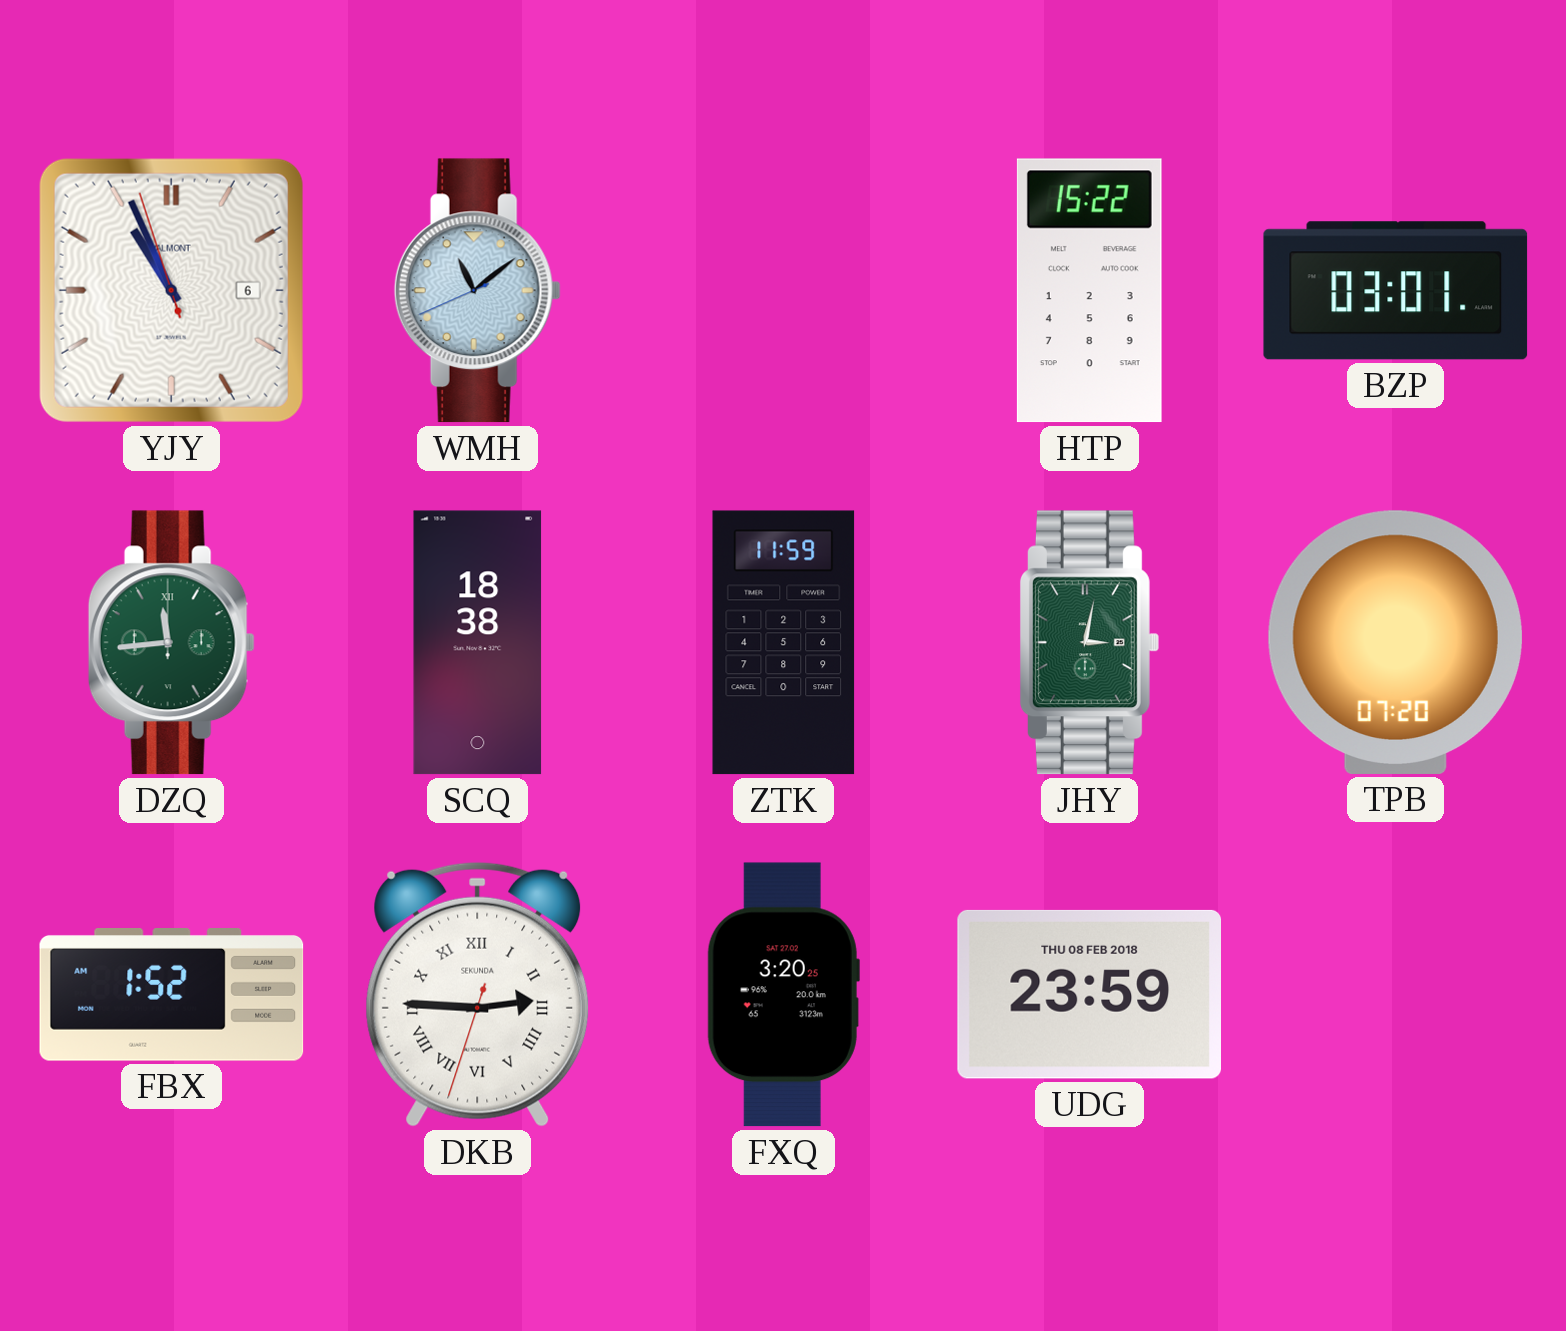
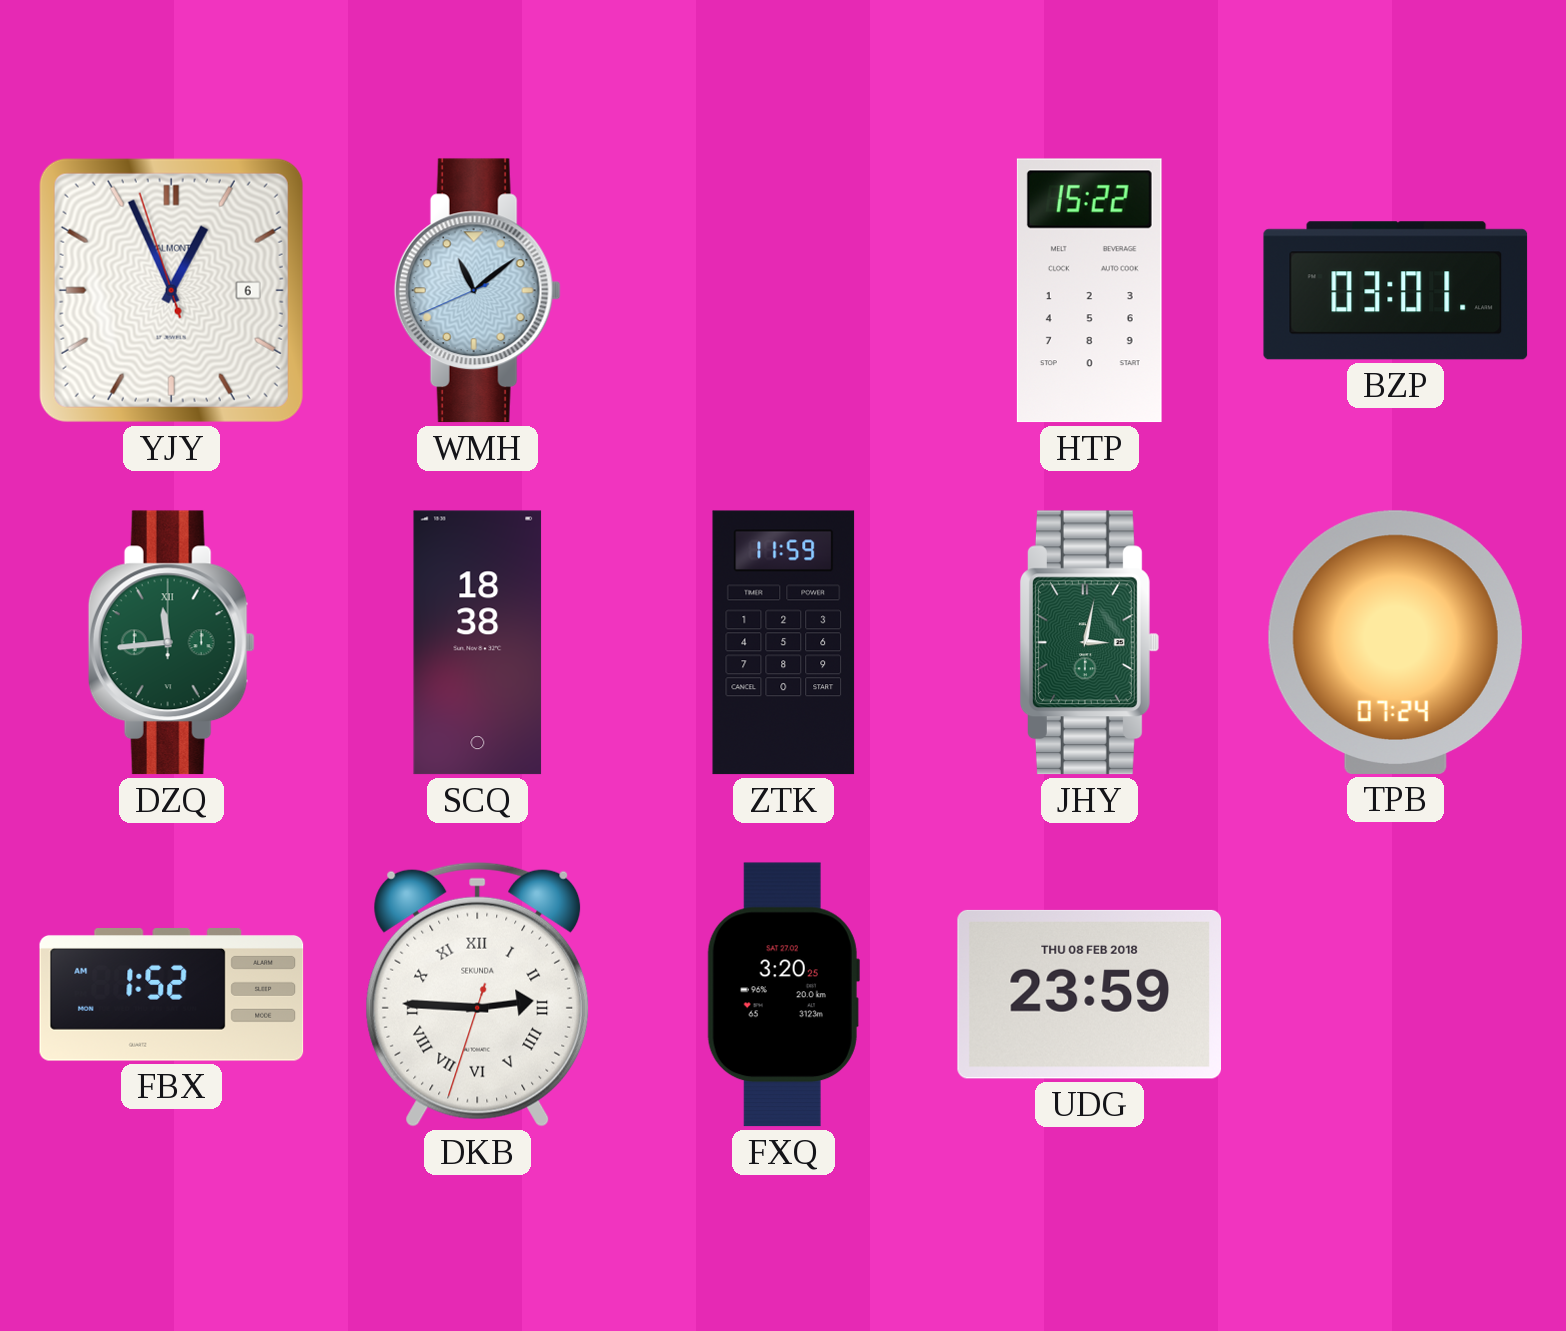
YJY: 10:55 -> 12:55 (171, 290)
TPB: 07:20 -> 07:24 (1395, 642)
